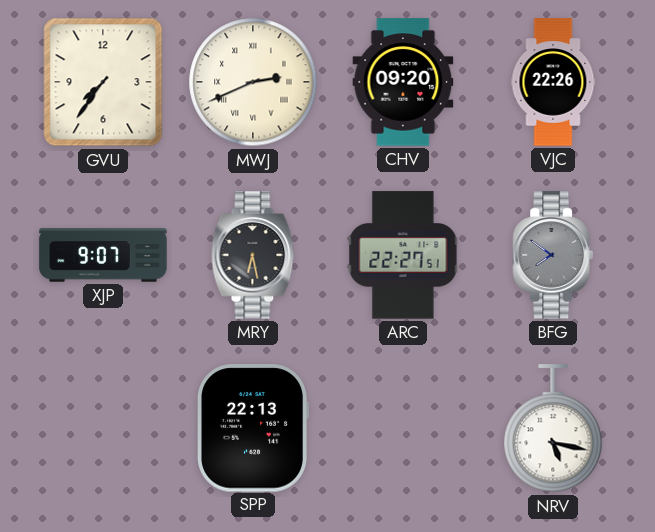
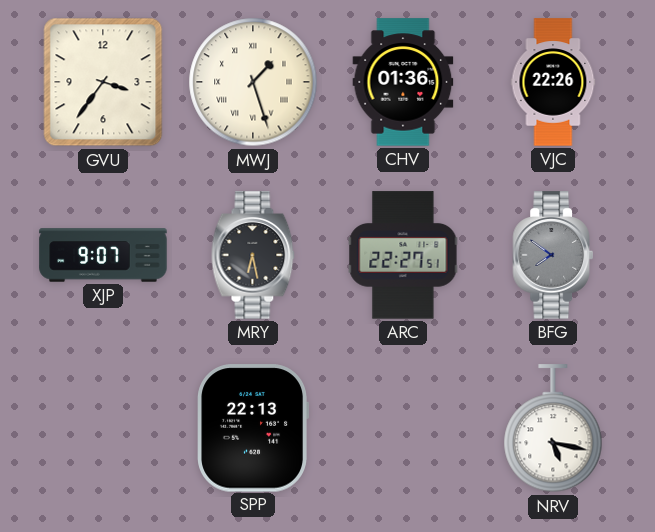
GVU: 7:36 -> 3:36 (103, 82)
MWJ: 2:41 -> 1:27 (253, 82)
CHV: 09:20 -> 01:36 (403, 82)
